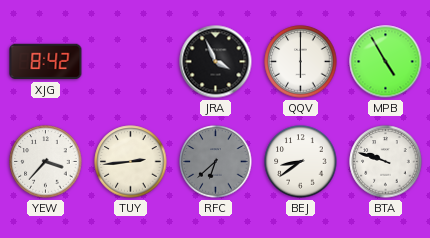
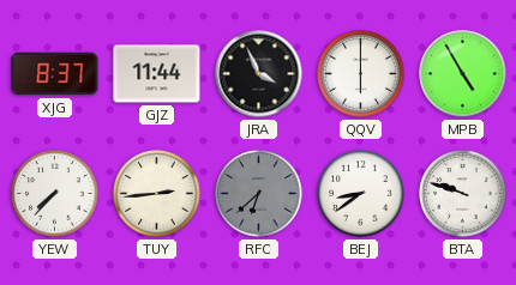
XJG: 8:42 -> 8:37 (55, 74)
GJZ: none -> 11:44 (157, 74)
YEW: 3:37 -> 7:37 (55, 194)
